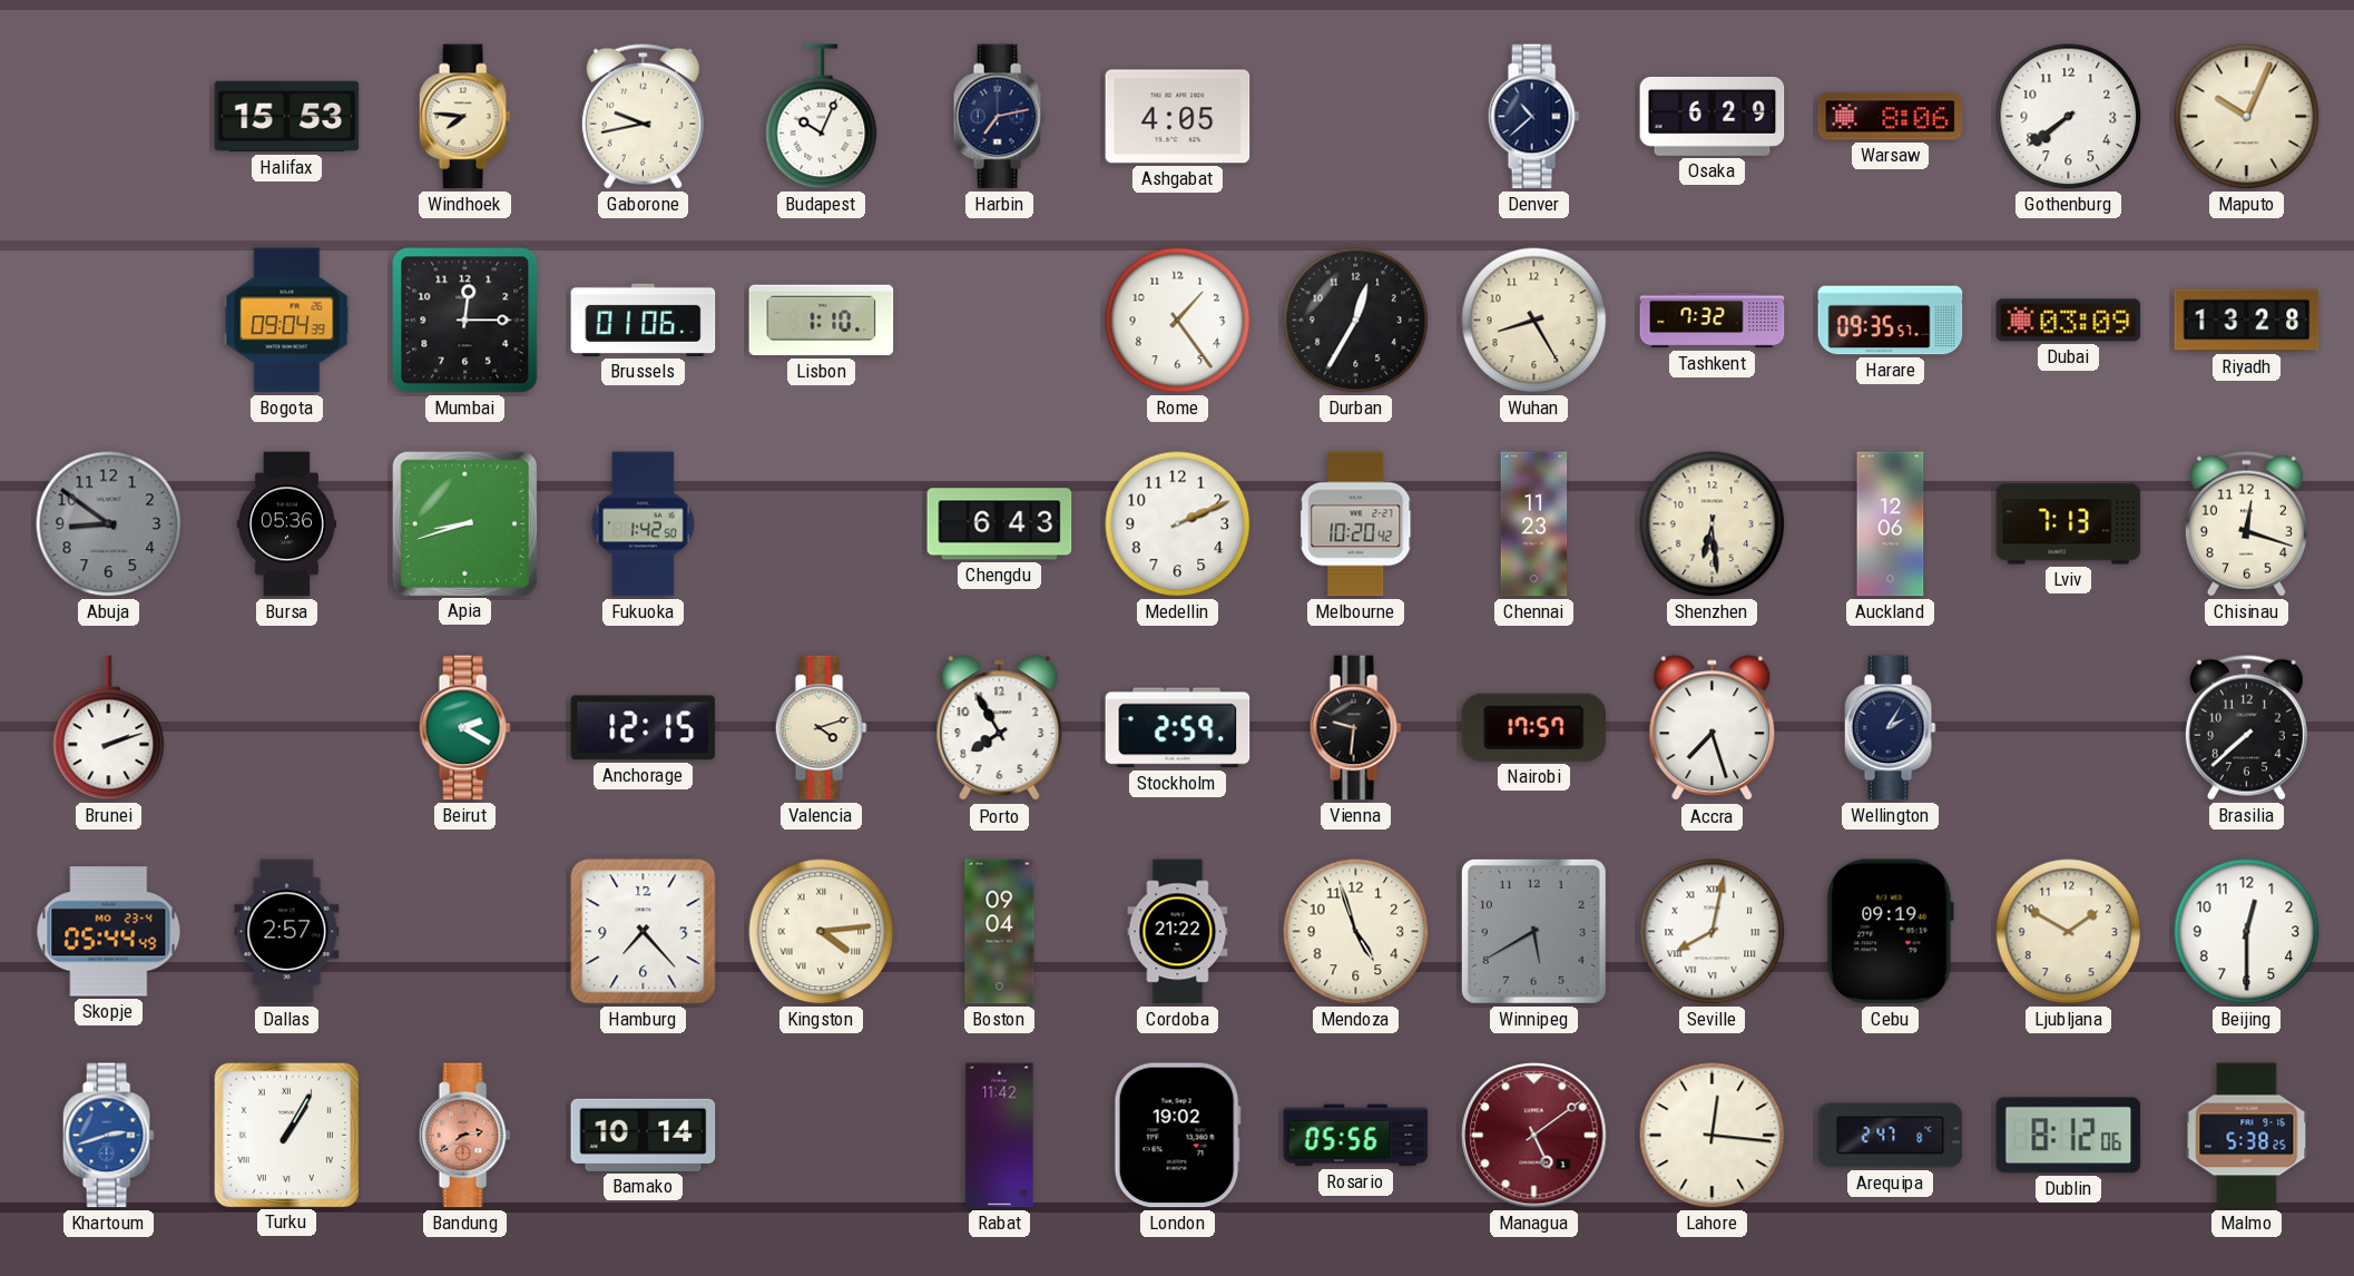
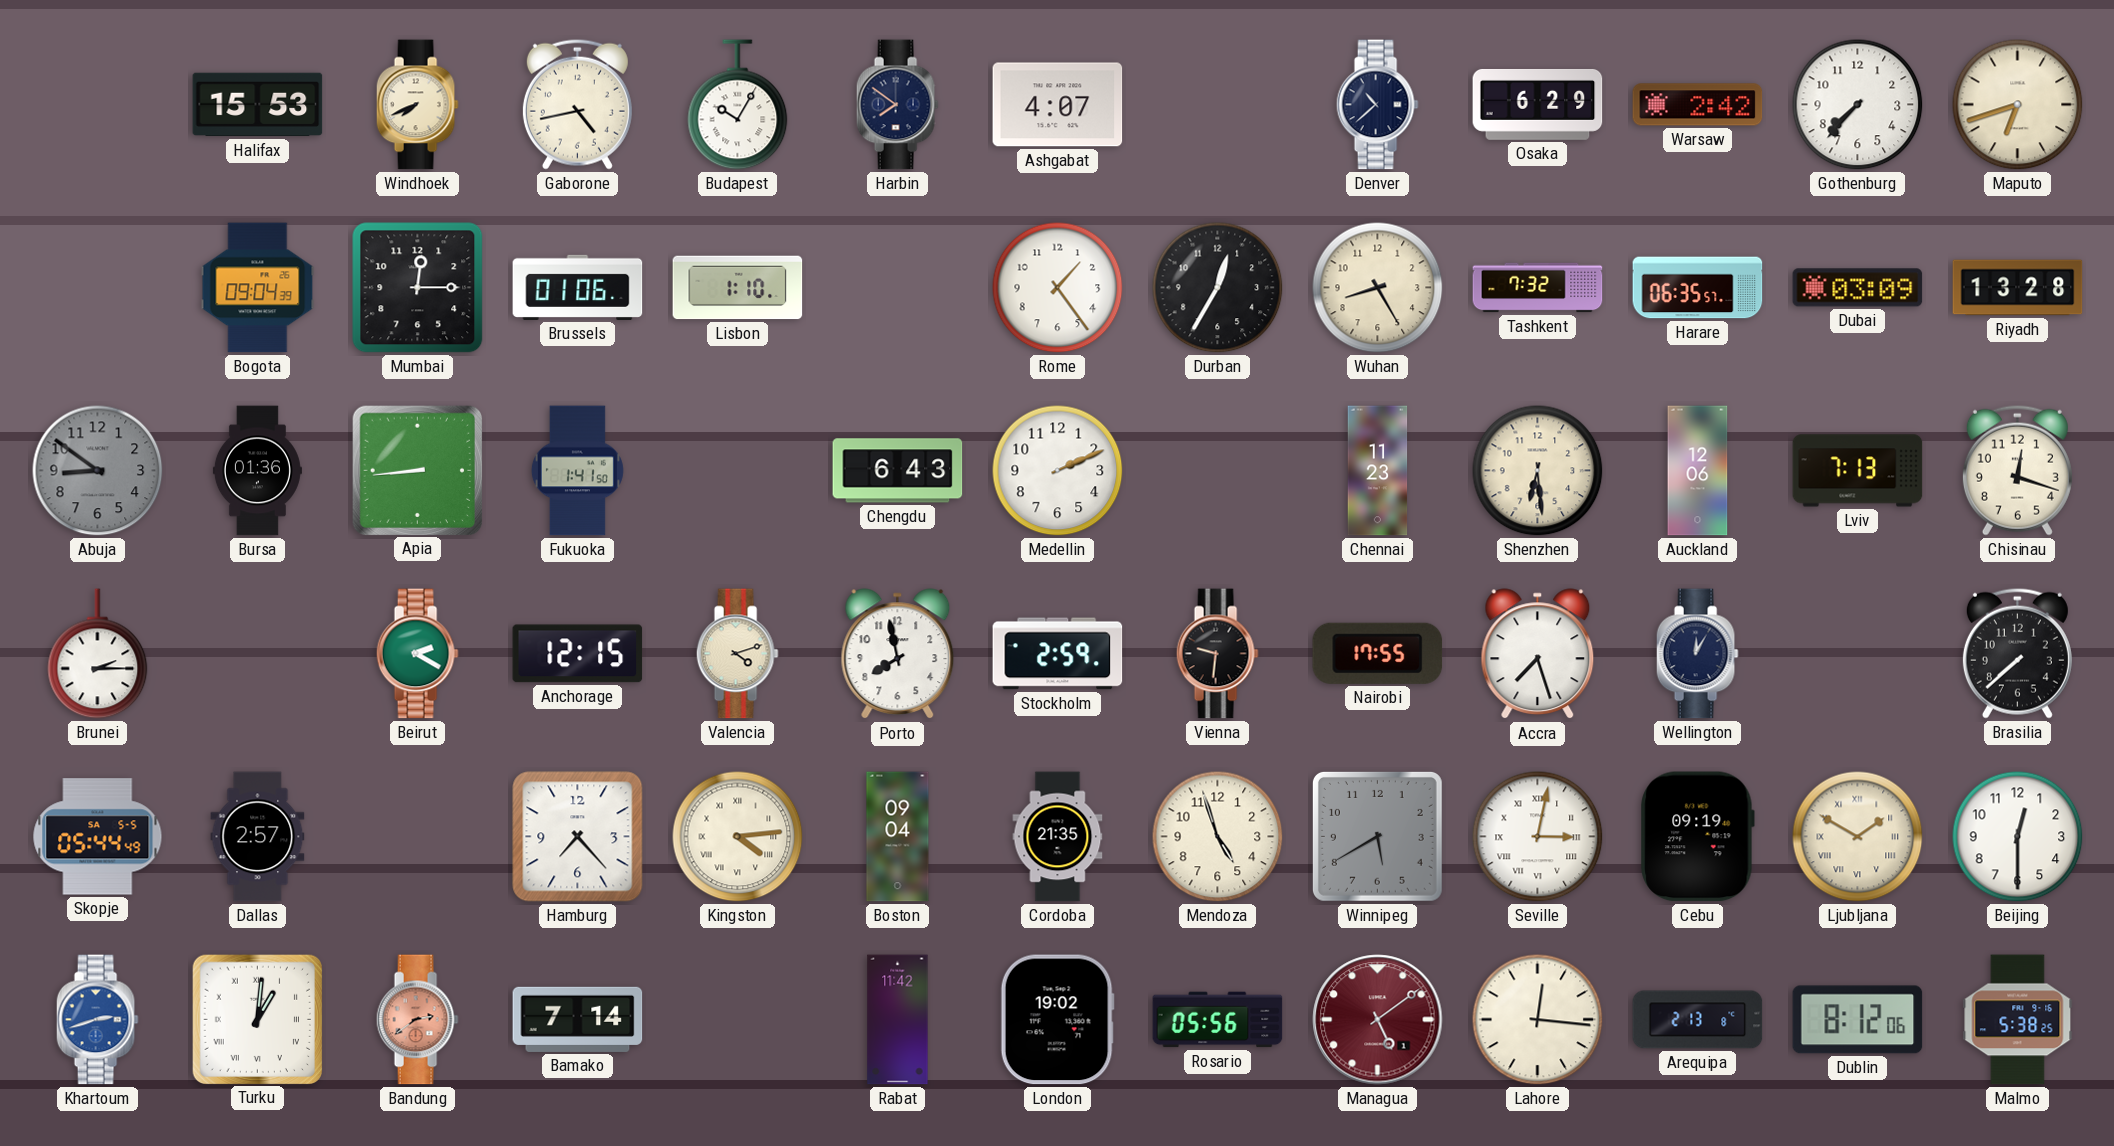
Windhoek: 7:46 -> 7:41 (417, 105)
Gaborone: 9:43 -> 4:43 (577, 104)
Budapest: 10:04 -> 10:05 (738, 105)
Harbin: 7:13 -> 7:51 (897, 105)
Ashgabat: 4:05 -> 4:07 (1058, 105)
Warsaw: 8:06 -> 2:42 (1698, 105)
Gothenburg: 7:39 -> 7:37 (1858, 105)
Maputo: 10:04 -> 6:42 (2018, 105)
Harare: 09:35 -> 06:35 (1698, 288)
Bursa: 05:36 -> 01:36 (257, 471)
Apia: 8:42 -> 8:44 (417, 470)
Fukuoka: 1:42 -> 1:41 (577, 471)
Melbourne: 10:20 -> none (1356, 524)
Brunei: 2:12 -> 2:15 (98, 654)
Porto: 7:55 -> 7:58 (898, 654)
Nairobi: 17:57 -> 17:55 (1378, 653)
Wellington: 2:05 -> 12:05 (1697, 654)
Skopje date: MO 23-4 -> SA 5-5 (98, 837)
Cordoba: 21:22 -> 21:35 (1058, 837)
Seville: 8:02 -> 3:02 (1538, 837)
Ljubljana numerals: Arabic -> Roman (1858, 837)
Turku: 1:05 -> 1:01 (257, 1019)
Bamako: 10:14 -> 7:14 (578, 1019)
Arequipa: 2:47 -> 2:13 (1698, 1020)
